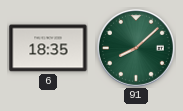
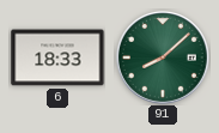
6: 18:35 -> 18:33 (57, 58)
